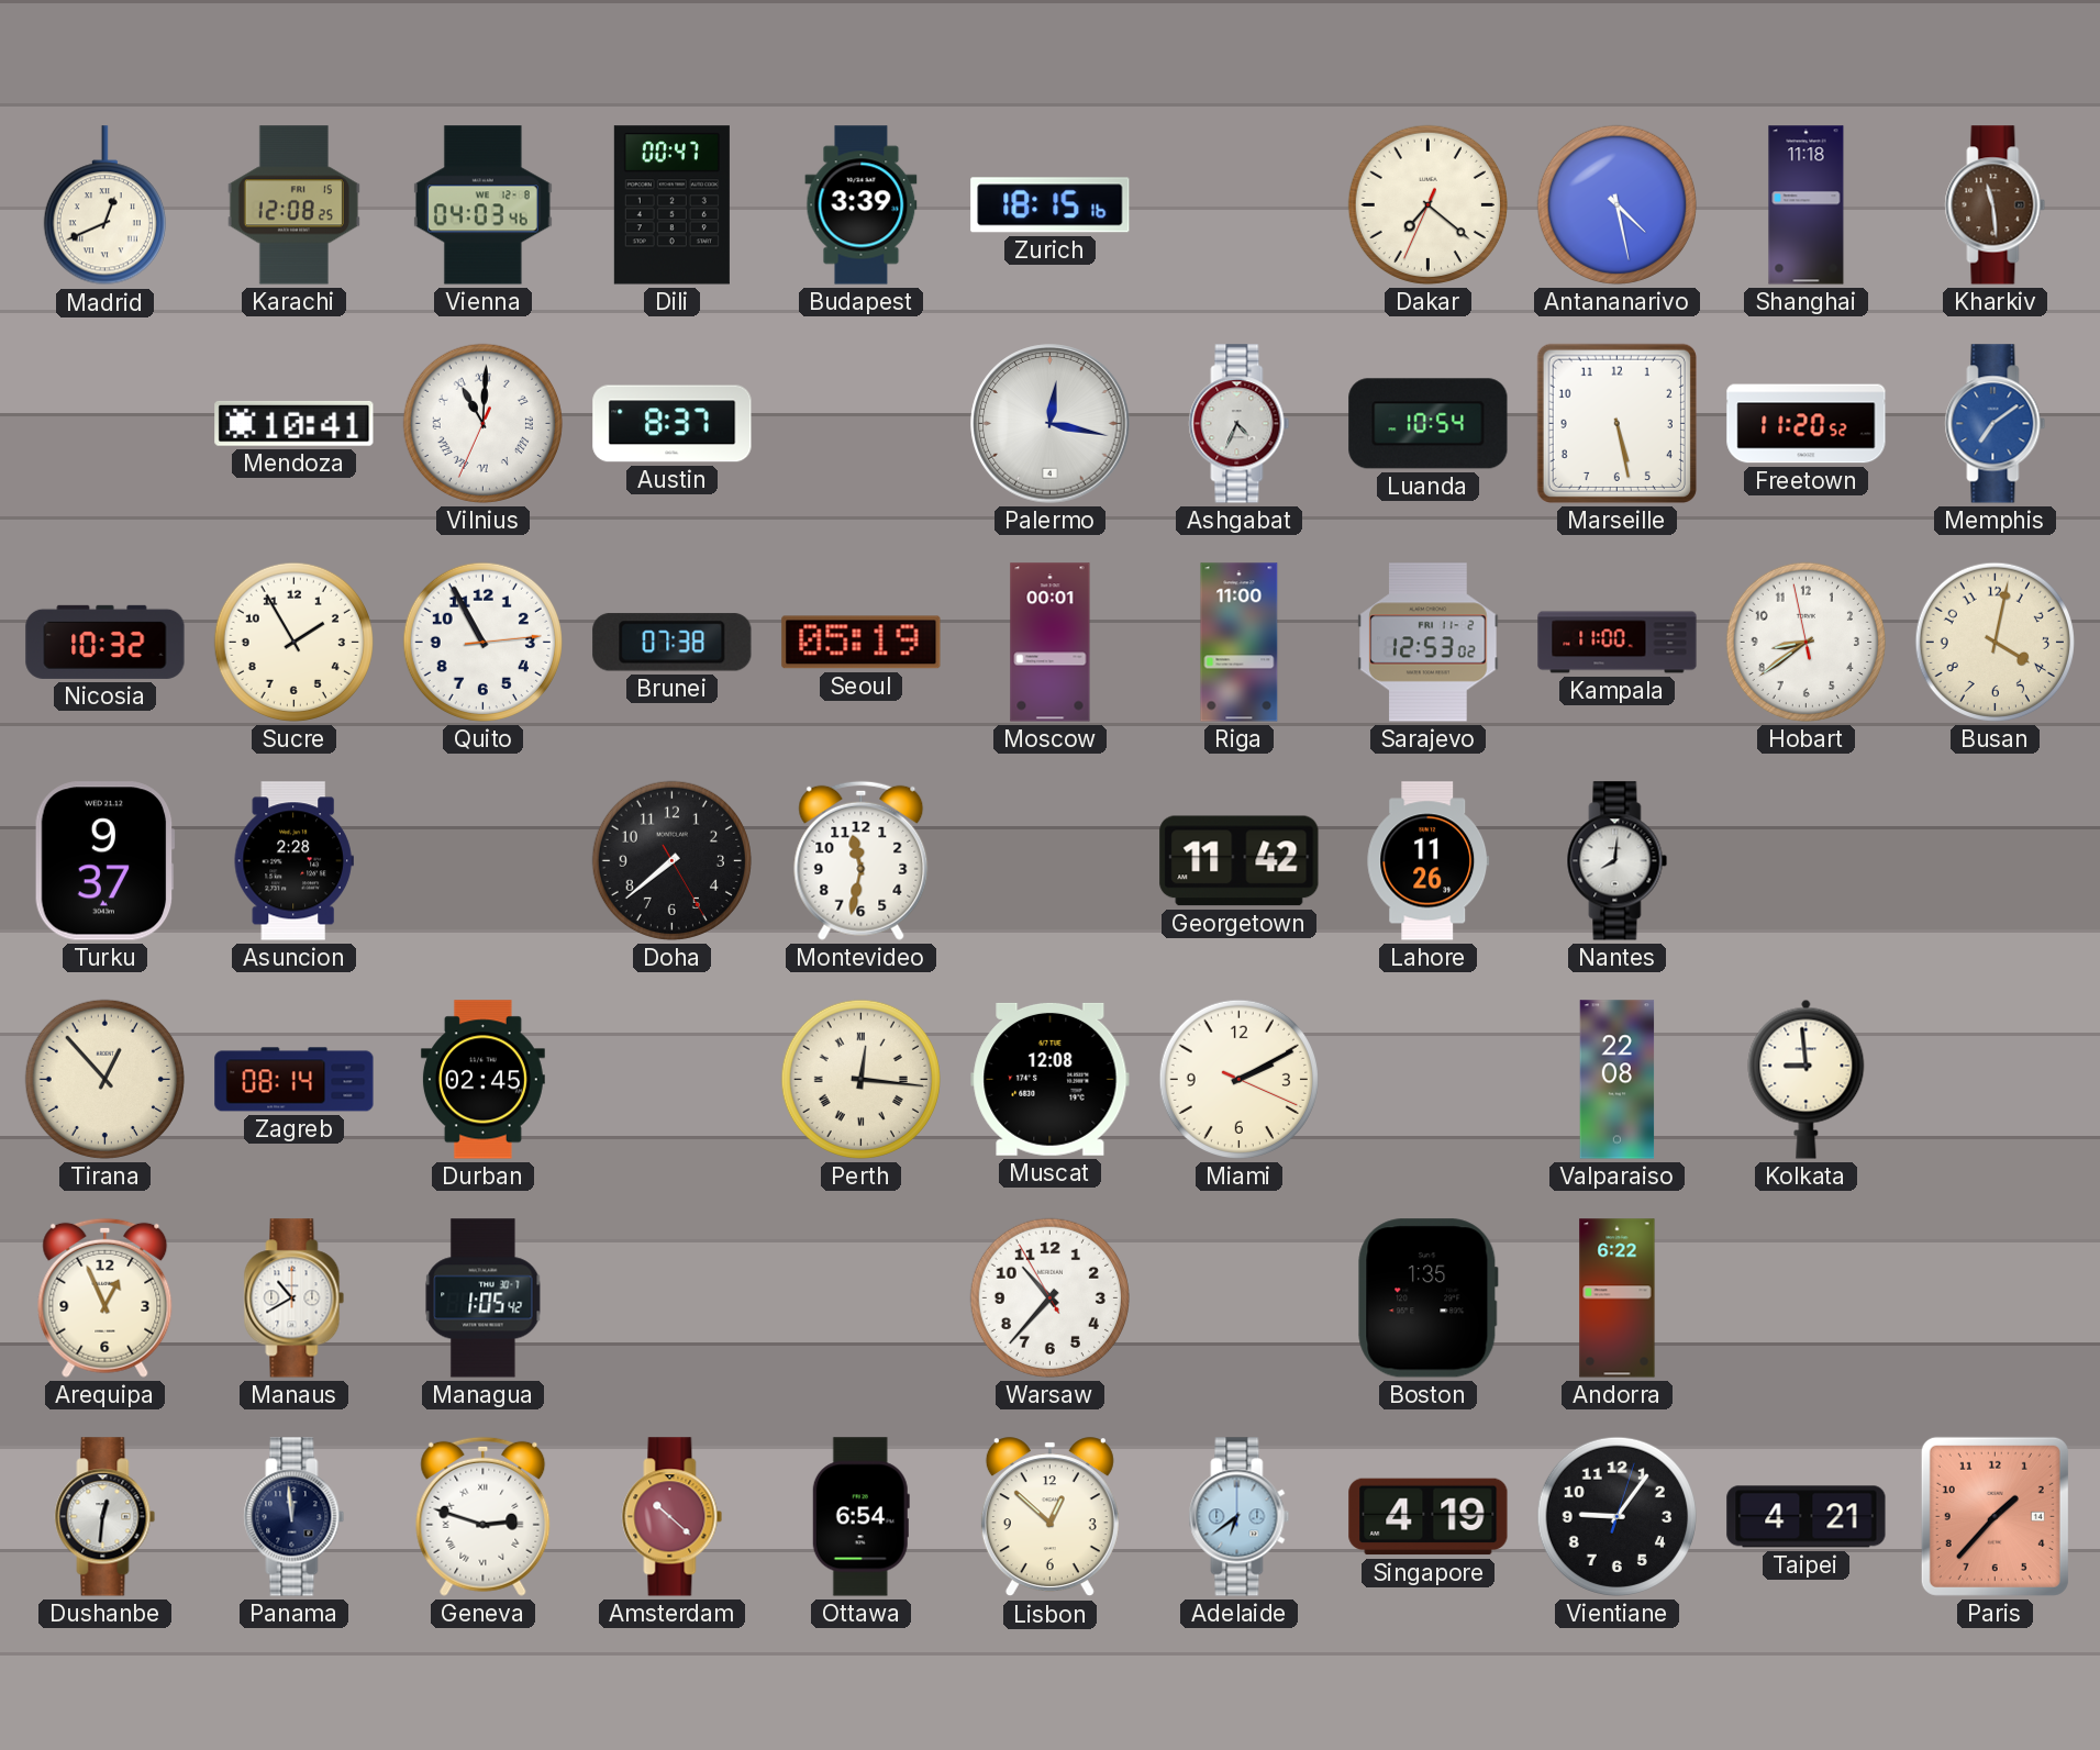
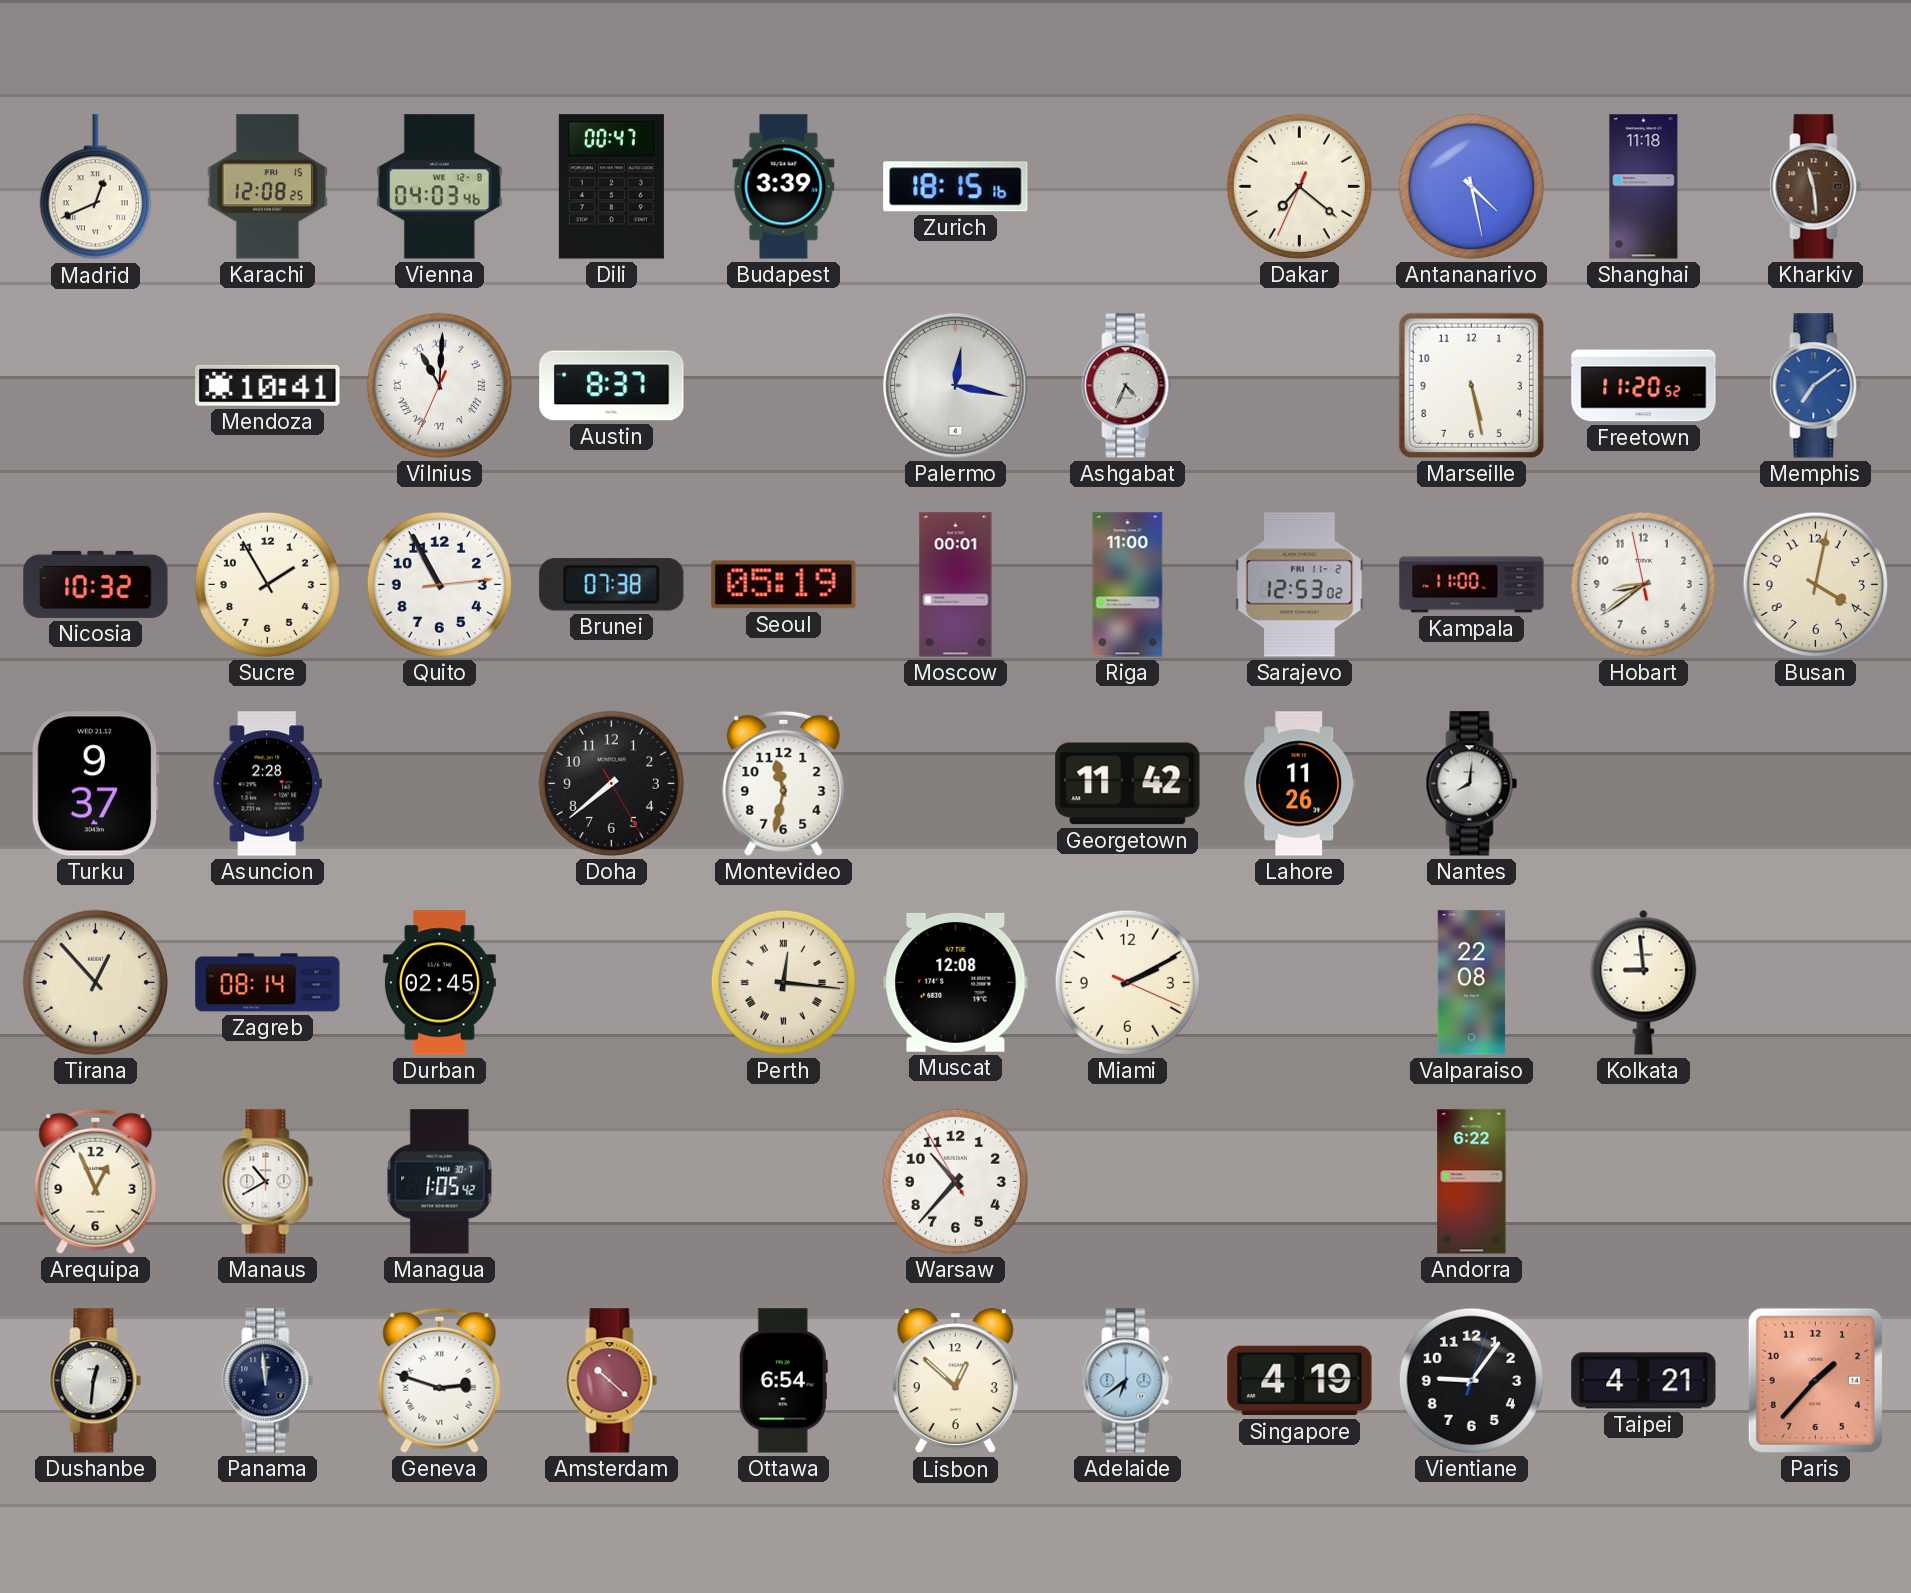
Luanda: 10:54 -> none (1429, 424)
Boston: 1:35 -> none (1429, 1298)
